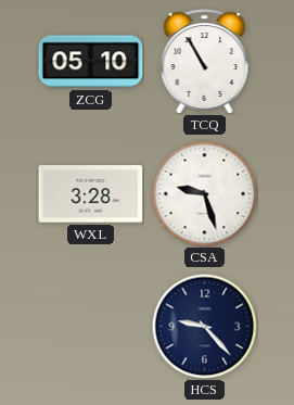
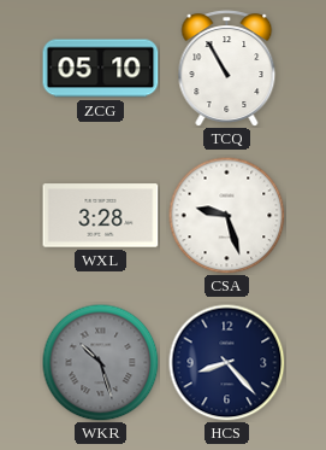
WKR: none -> 10:27 (100, 362)
HCS: 9:23 -> 8:23 (226, 362)
